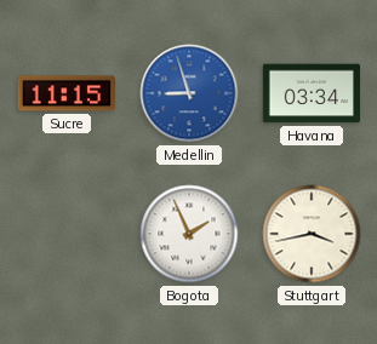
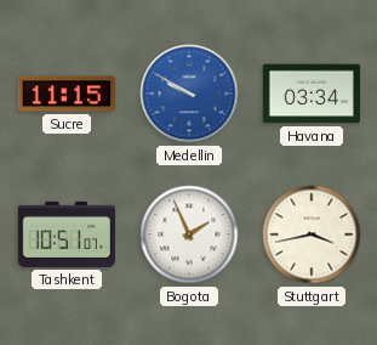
Medellin: 8:57 -> 9:50 (189, 94)
Tashkent: none -> 10:51 (65, 234)
